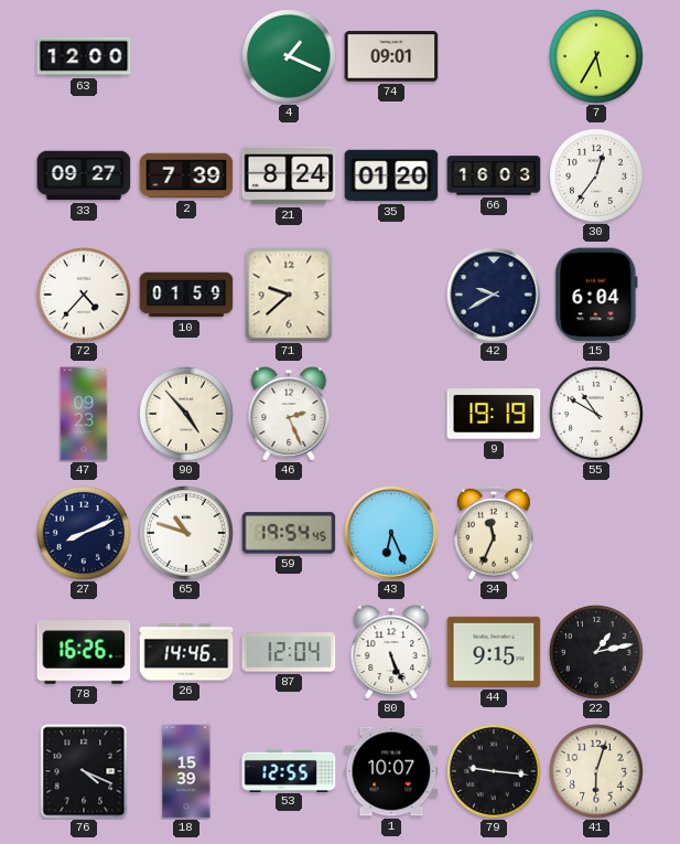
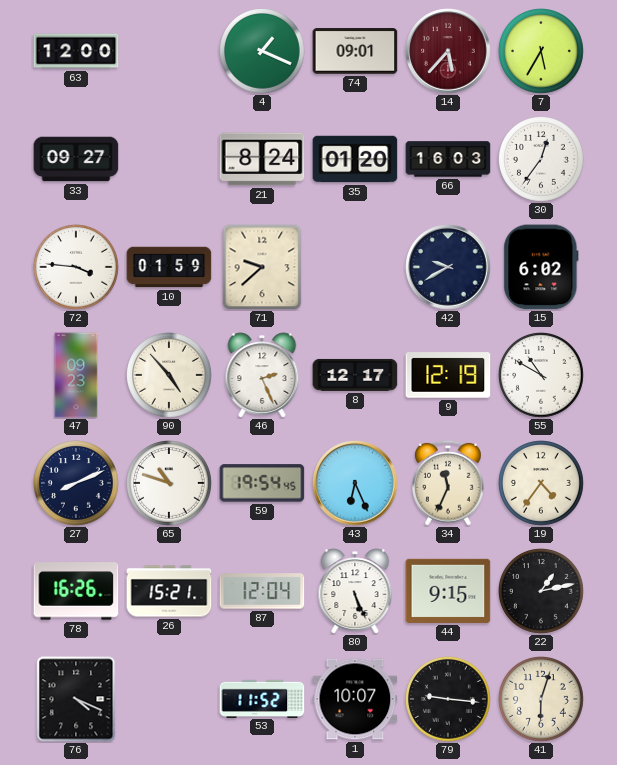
14: none -> 5:37 (448, 51)
2: 7:39 -> none (186, 175)
72: 4:37 -> 3:46 (77, 268)
15: 6:04 -> 6:02 (541, 267)
8: none -> 12:17 (355, 375)
9: 19:19 -> 12:19 (448, 375)
19: none -> 4:36 (542, 484)
26: 14:46 -> 15:21 (169, 591)
18: 15:39 -> none (186, 771)
53: 12:55 -> 11:52 (262, 698)
